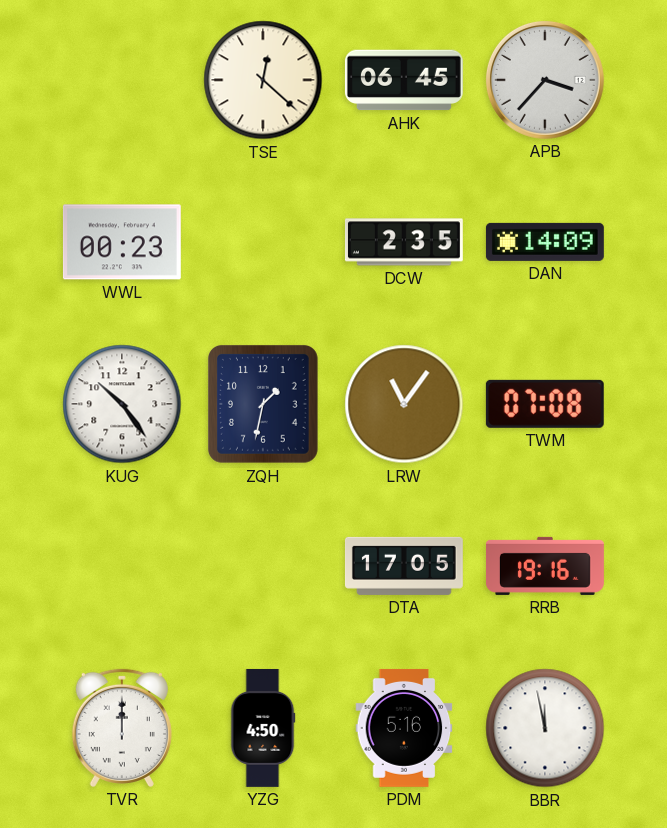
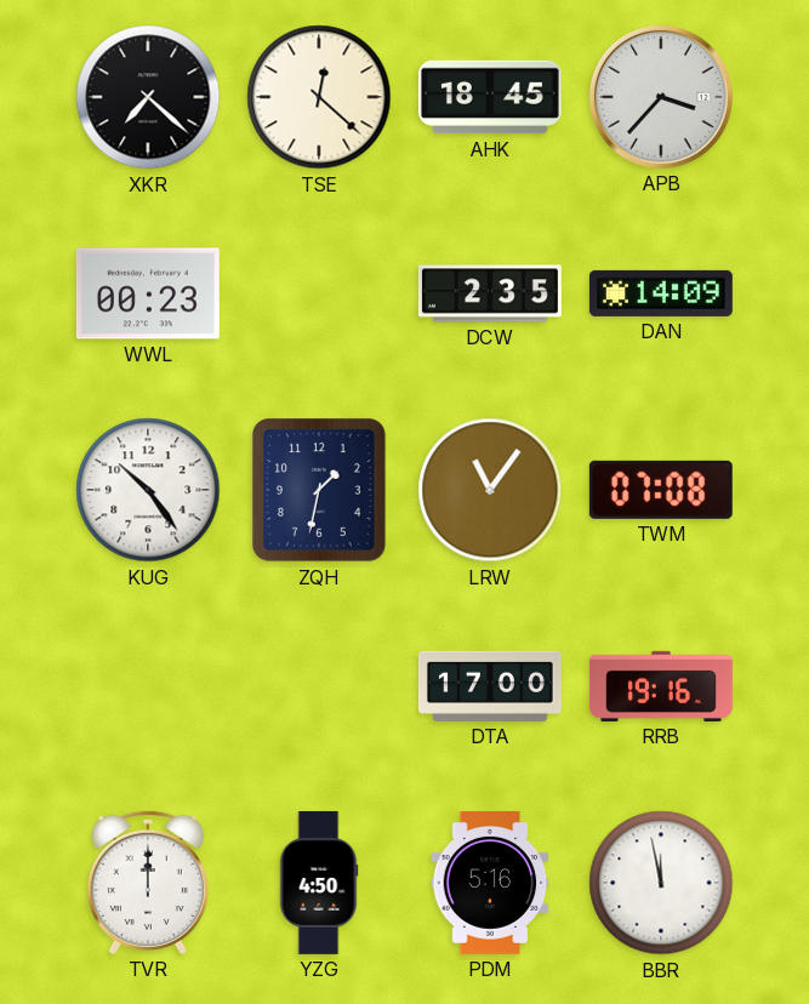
XKR: none -> 7:22 (148, 97)
AHK: 06:45 -> 18:45 (490, 97)
DTA: 17:05 -> 17:00 (490, 686)
